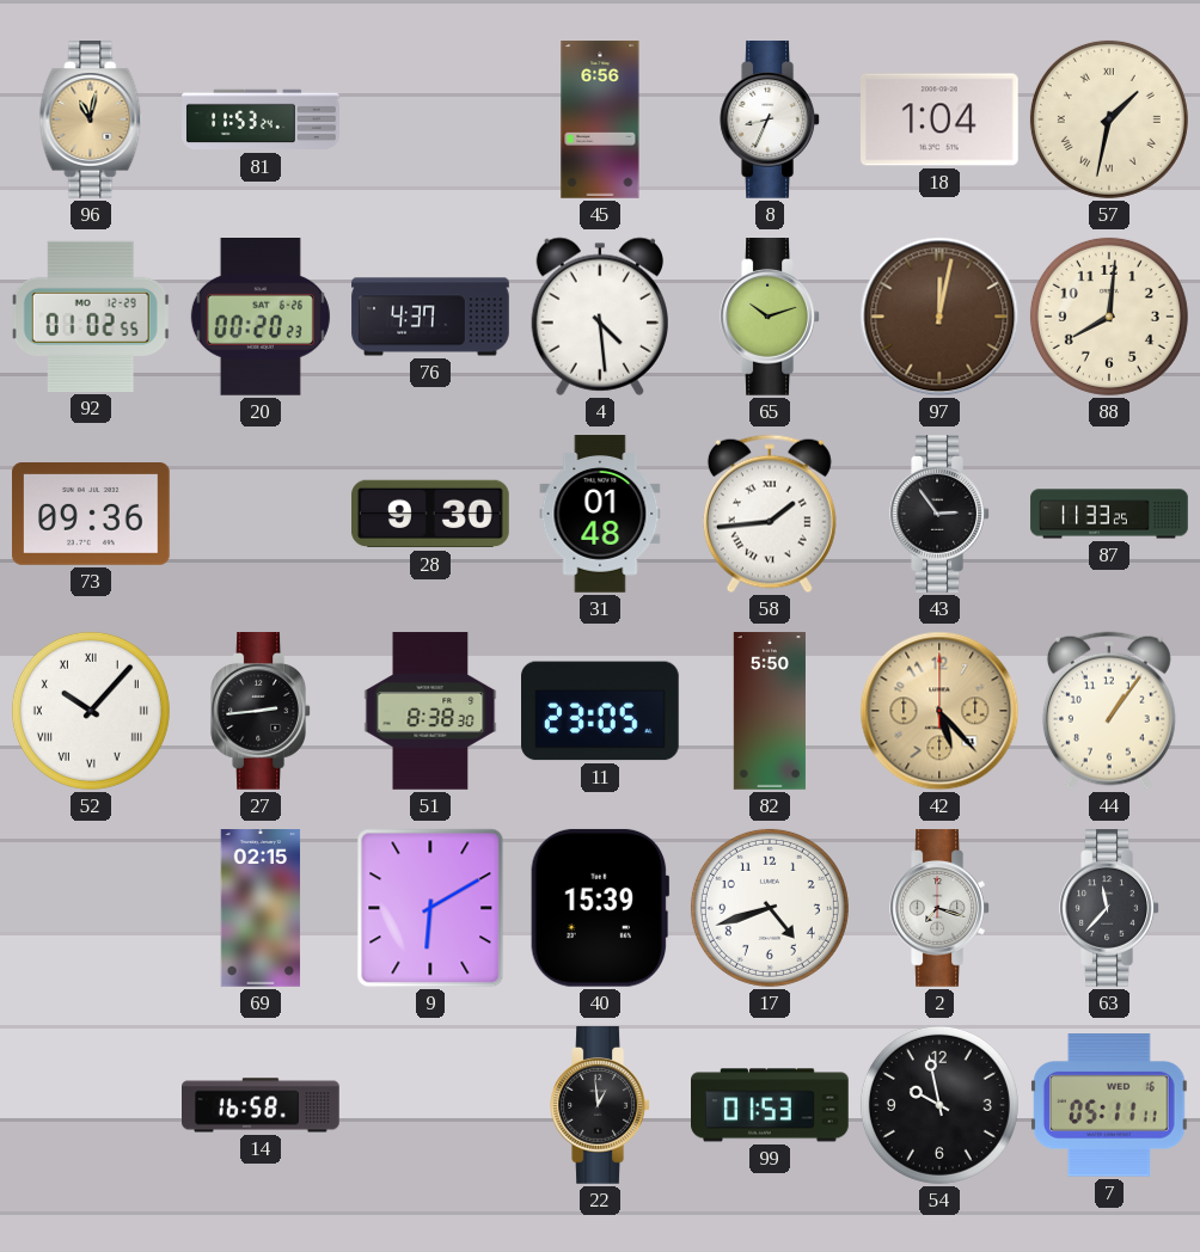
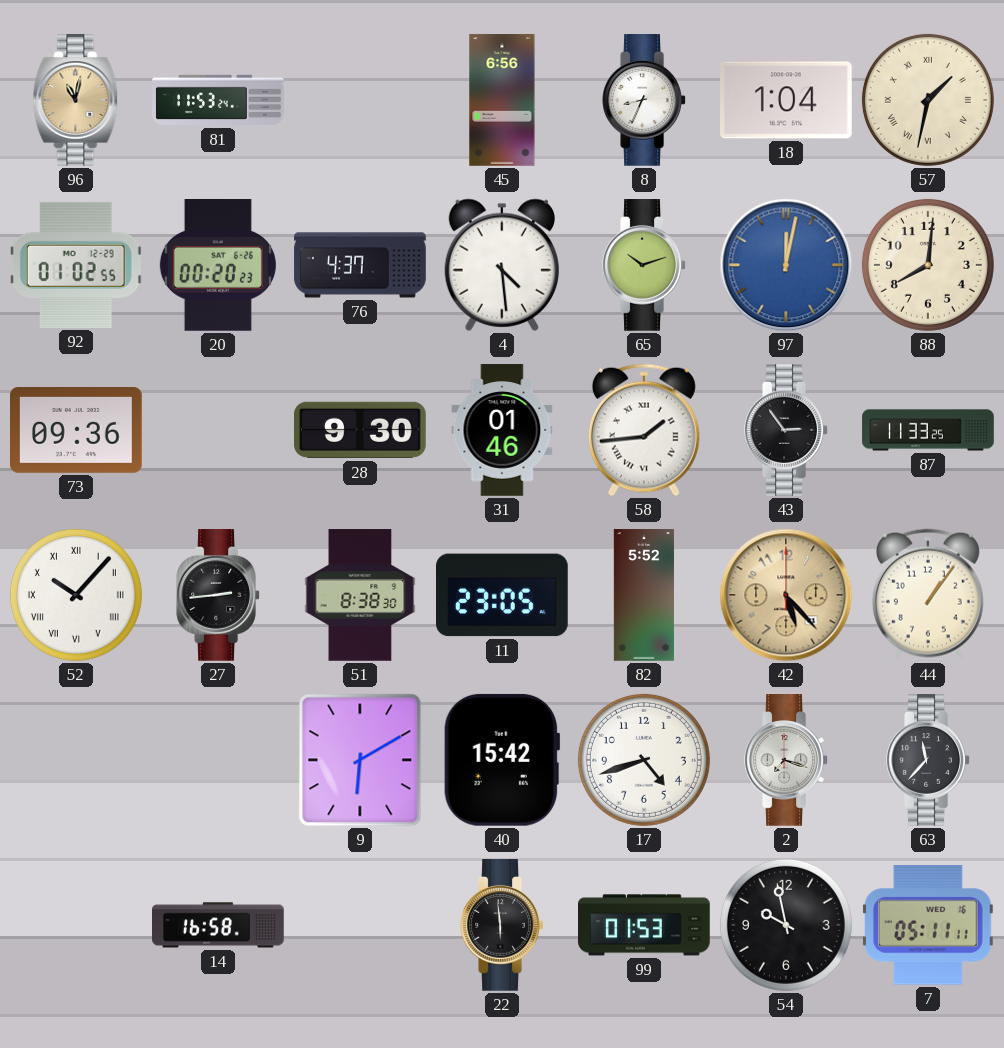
97 dial: brown -> blue (786, 265)
31: 01:48 -> 01:46 (502, 430)
82: 5:50 -> 5:52 (644, 595)
69: 02:15 -> none (261, 908)
40: 15:39 -> 15:42 (502, 760)
22: 12:59 -> 5:59 (502, 926)
